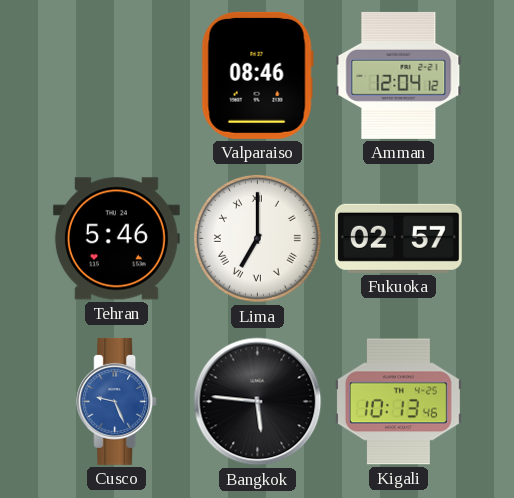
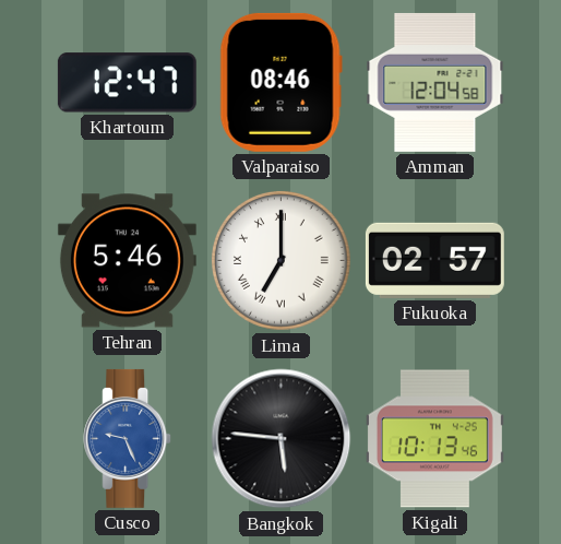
Khartoum: none -> 12:47 (127, 83)
Amman: 12:04:12 -> 12:04:58 (435, 82)
